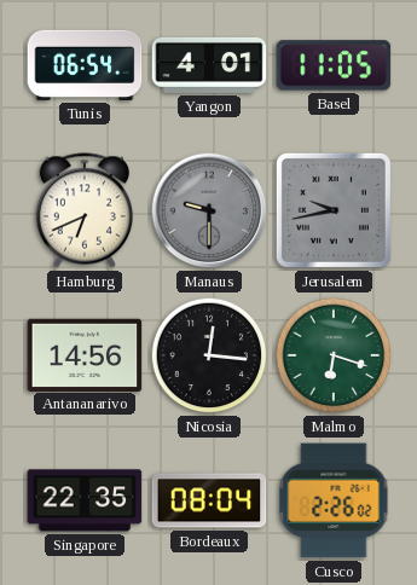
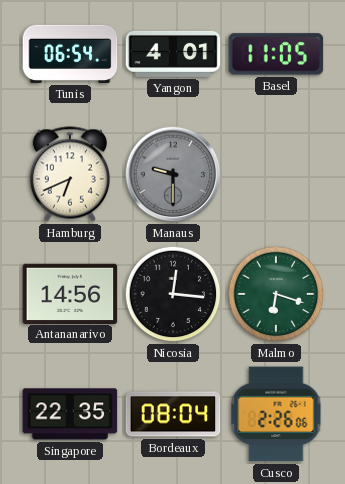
Jerusalem: 9:43 -> none (334, 210)
Cusco: 2:26:02 -> 2:26:06 (276, 414)
